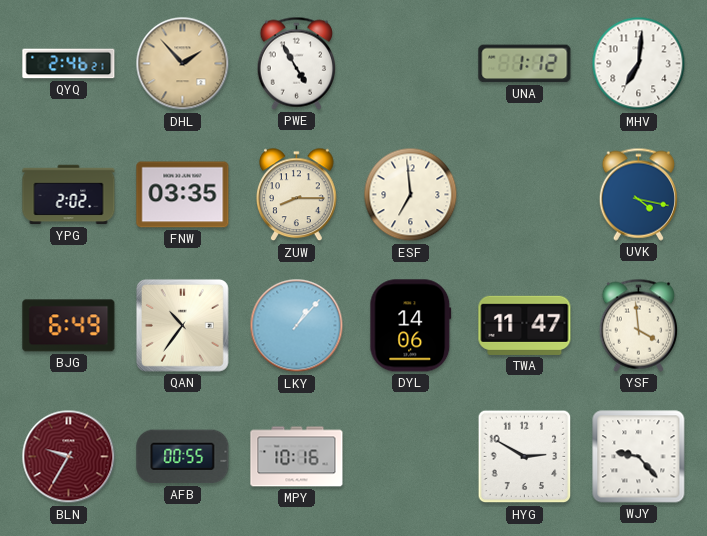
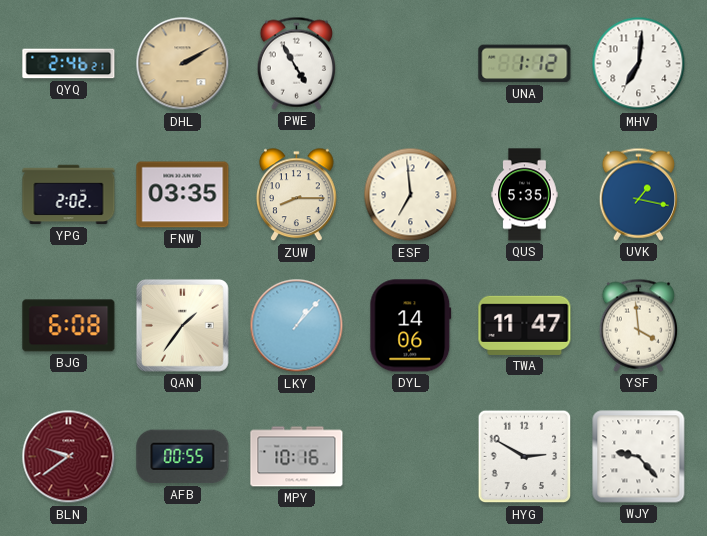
DHL: 1:53 -> 2:10 (183, 64)
QUS: none -> 5:35 (525, 195)
UVK: 4:17 -> 1:17 (638, 194)
BJG: 6:49 -> 6:08 (69, 326)
QAN: 10:36 -> 1:36 (182, 325)
BLN: 9:35 -> 9:39 (69, 457)
